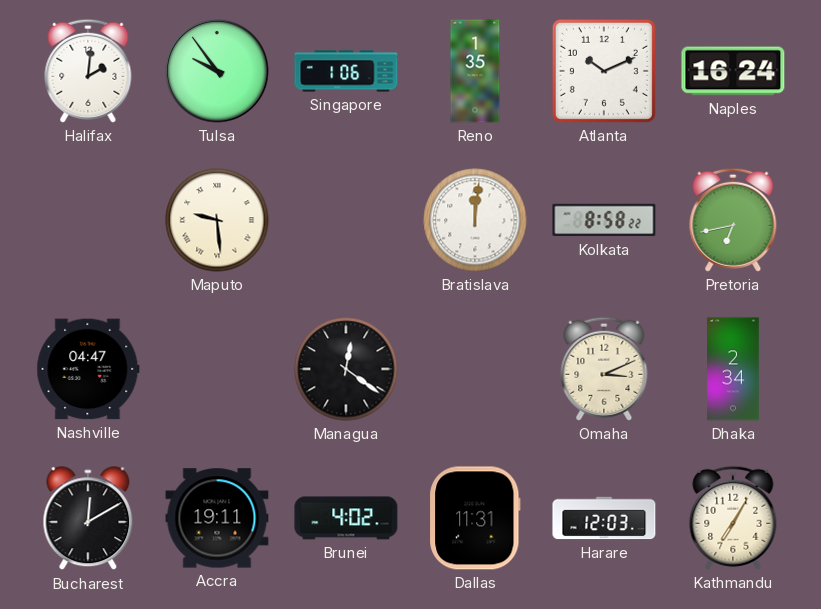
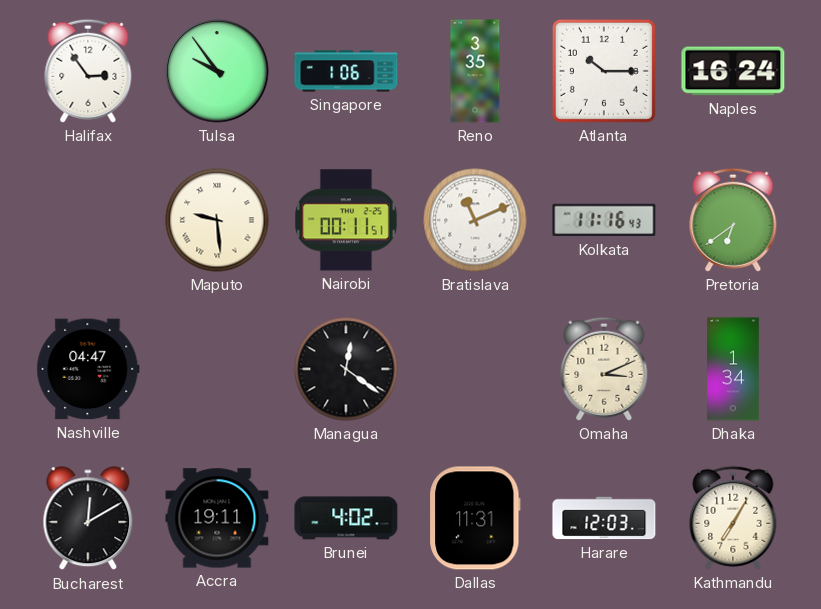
Halifax: 2:01 -> 2:54 (88, 71)
Reno: 1:35 -> 3:35 (475, 71)
Atlanta: 10:11 -> 10:15 (604, 71)
Nairobi: none -> 00:11 (347, 220)
Bratislava: 12:01 -> 11:11 (475, 220)
Kolkata: 8:58 -> 11:16 (604, 220)
Pretoria: 6:43 -> 6:39 (733, 220)
Dhaka: 2:34 -> 1:34 (733, 369)
